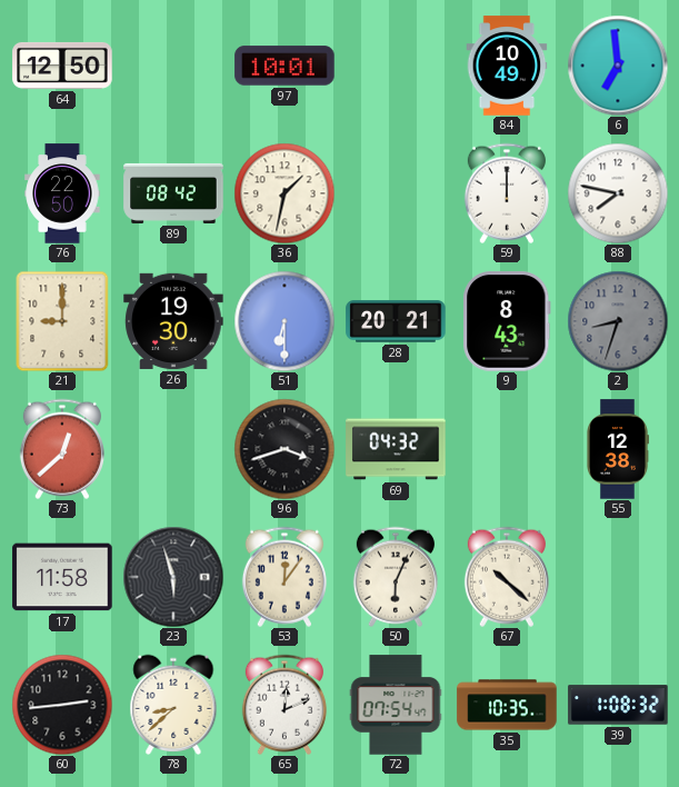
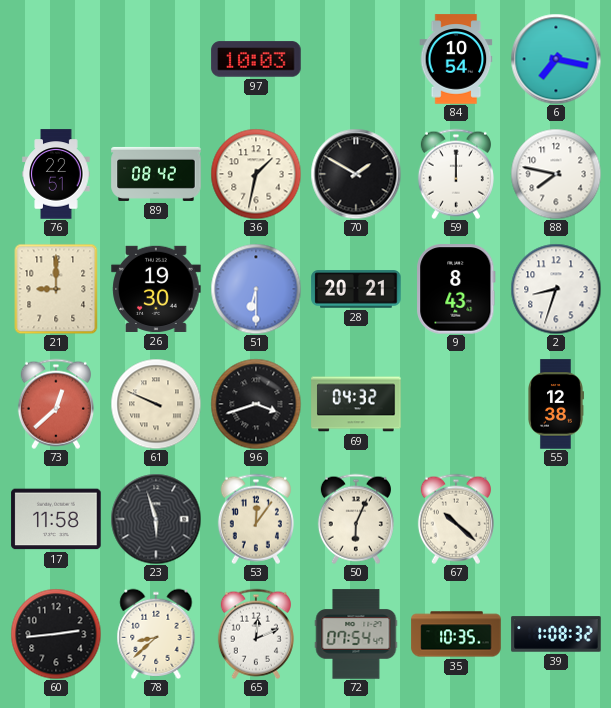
64: 12:50 -> none (62, 66)
97: 10:01 -> 10:03 (256, 59)
84: 10:49 -> 10:54 (456, 59)
6: 6:59 -> 7:17 (556, 59)
76: 22:50 -> 22:51 (56, 174)
70: none -> 1:50 (356, 174)
2 dial: grey -> white (556, 289)
61: none -> 9:49 (156, 404)
